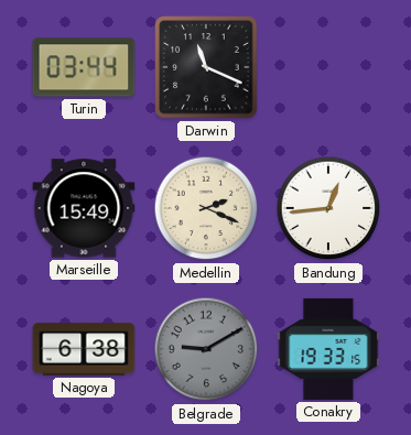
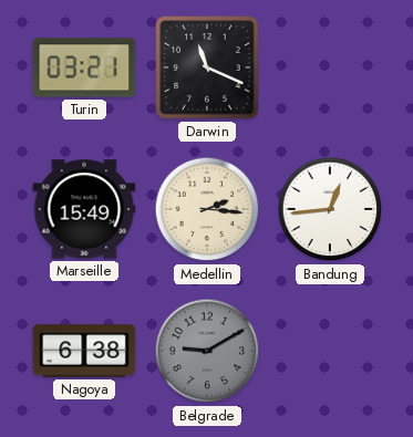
Turin: 03:44 -> 03:21 (84, 67)
Medellin: 2:19 -> 2:16 (207, 209)
Conakry: 19:33 -> none (328, 349)
